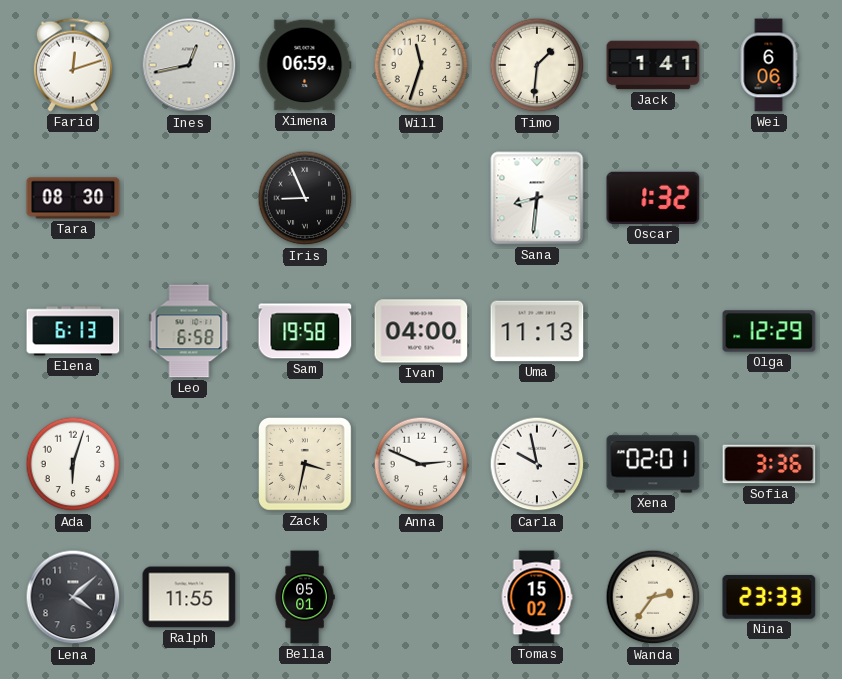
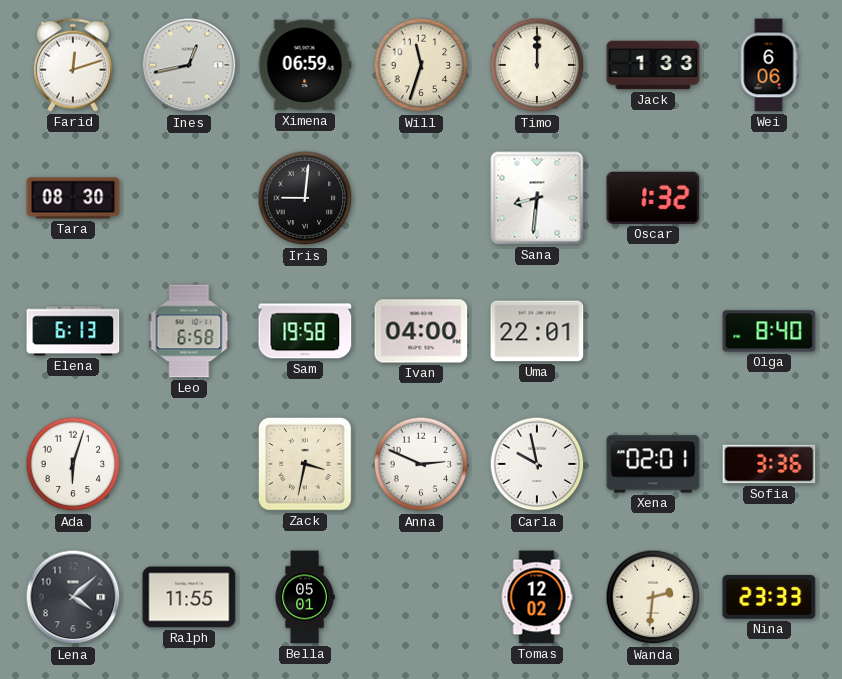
Timo: 1:31 -> 12:00 (537, 65)
Jack: 1:41 -> 1:33 (653, 65)
Iris: 8:56 -> 9:01 (305, 198)
Uma: 11:13 -> 22:01 (537, 331)
Olga: 12:29 -> 8:40 (769, 331)
Tomas: 15:02 -> 12:02 (537, 597)
Wanda: 2:36 -> 2:31 (653, 597)
